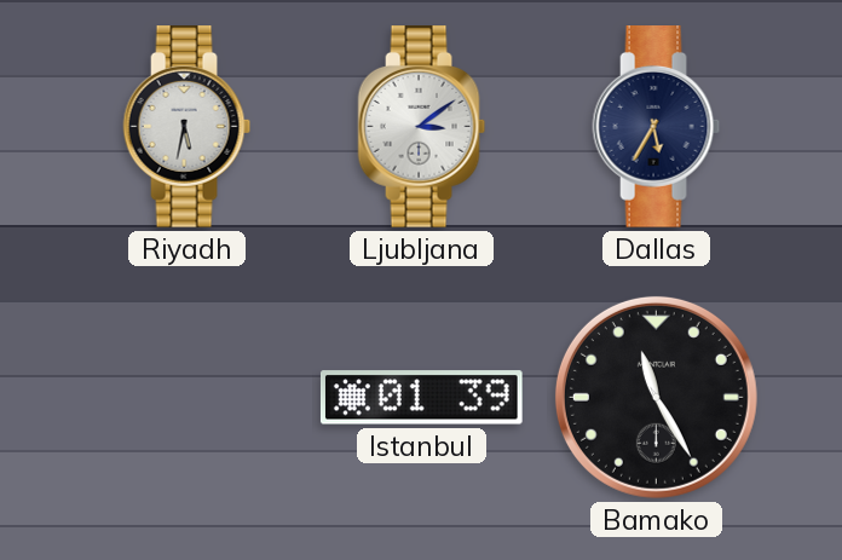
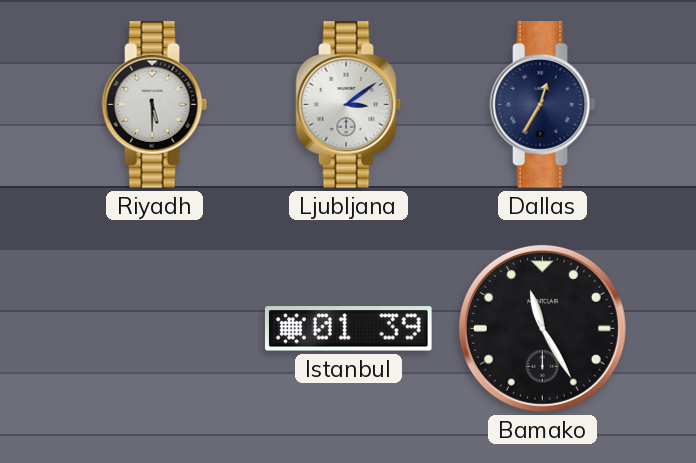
Riyadh: 5:32 -> 5:30 (155, 105)
Dallas: 5:35 -> 12:35 (543, 105)
